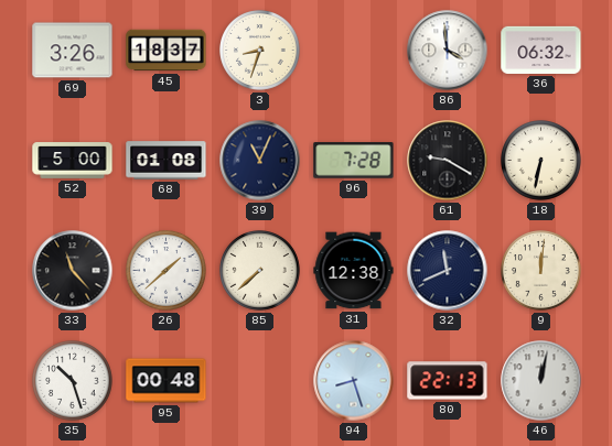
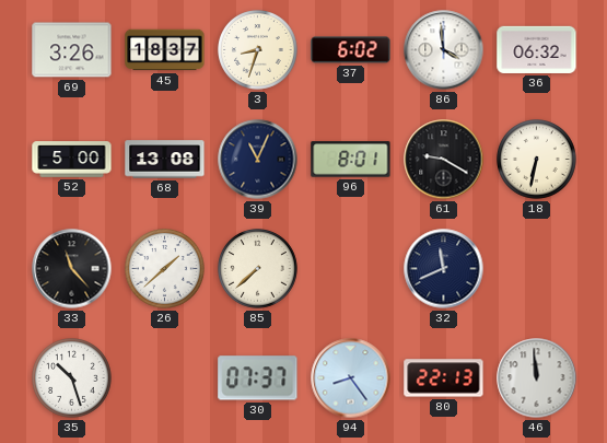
37: none -> 6:02 (351, 50)
68: 01:08 -> 13:08 (165, 160)
96: 7:28 -> 8:01 (351, 160)
31: 12:38 -> none (354, 271)
9: 12:01 -> none (541, 271)
95: 00:48 -> none (167, 381)
30: none -> 07:37 (258, 378)
94: 8:27 -> 8:24 (351, 378)
46: 12:02 -> 11:59 (537, 378)
